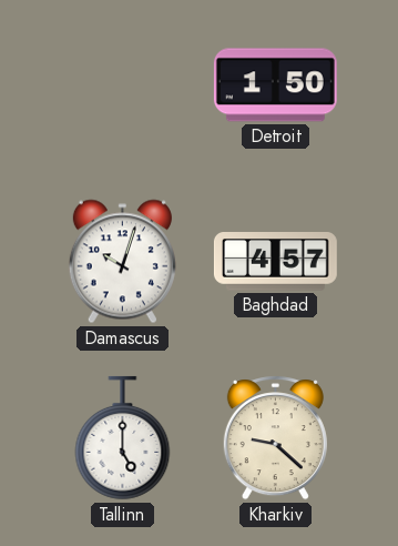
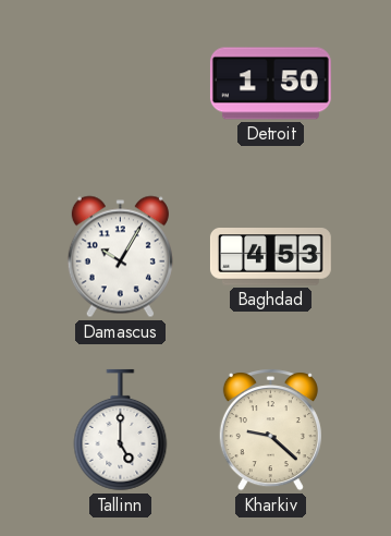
Damascus: 10:03 -> 10:05 (120, 257)
Baghdad: 4:57 -> 4:53 (270, 257)
